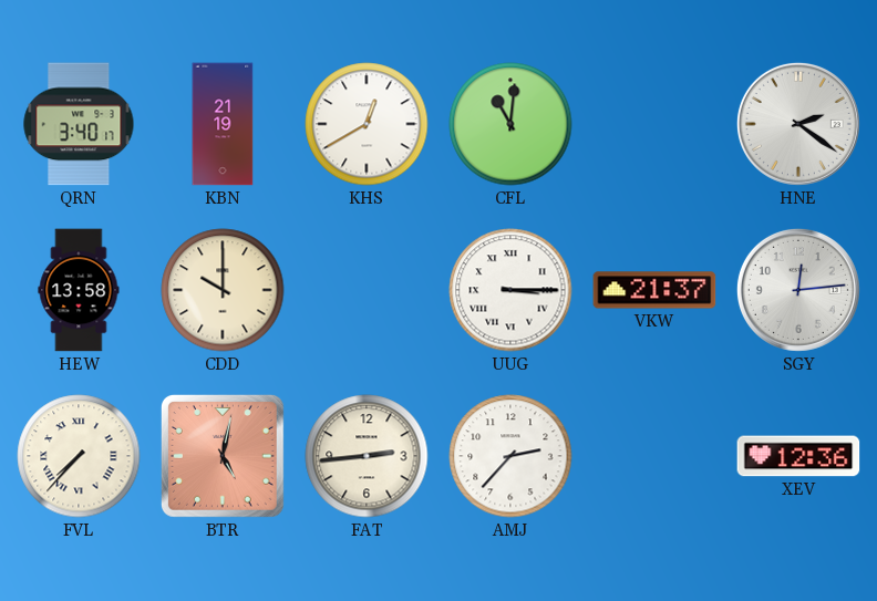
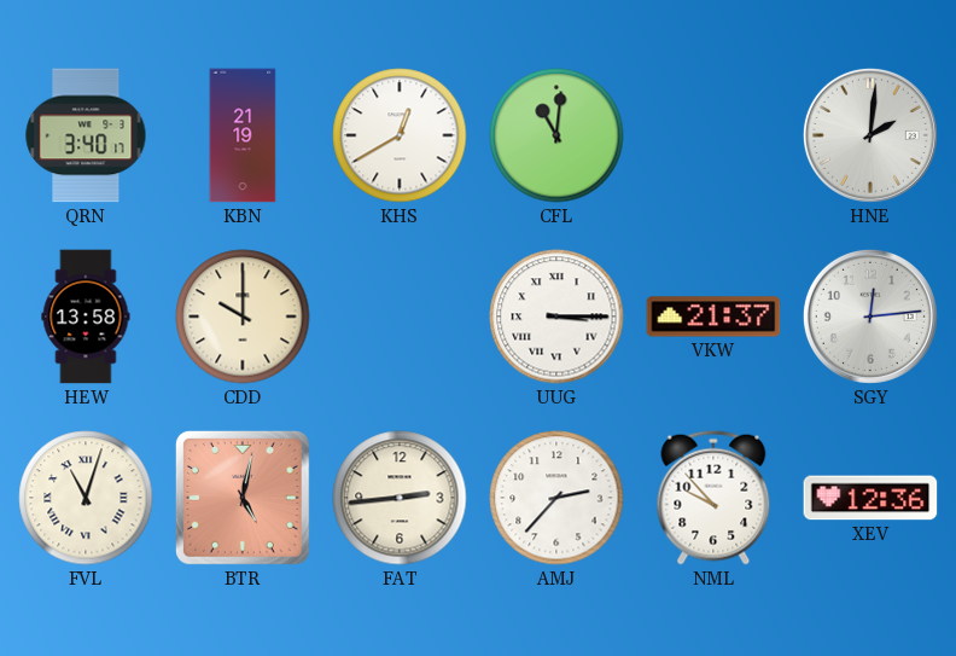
HNE: 2:21 -> 2:01 (870, 135)
FVL: 7:37 -> 11:03 (86, 498)
NML: none -> 9:53 (713, 498)
